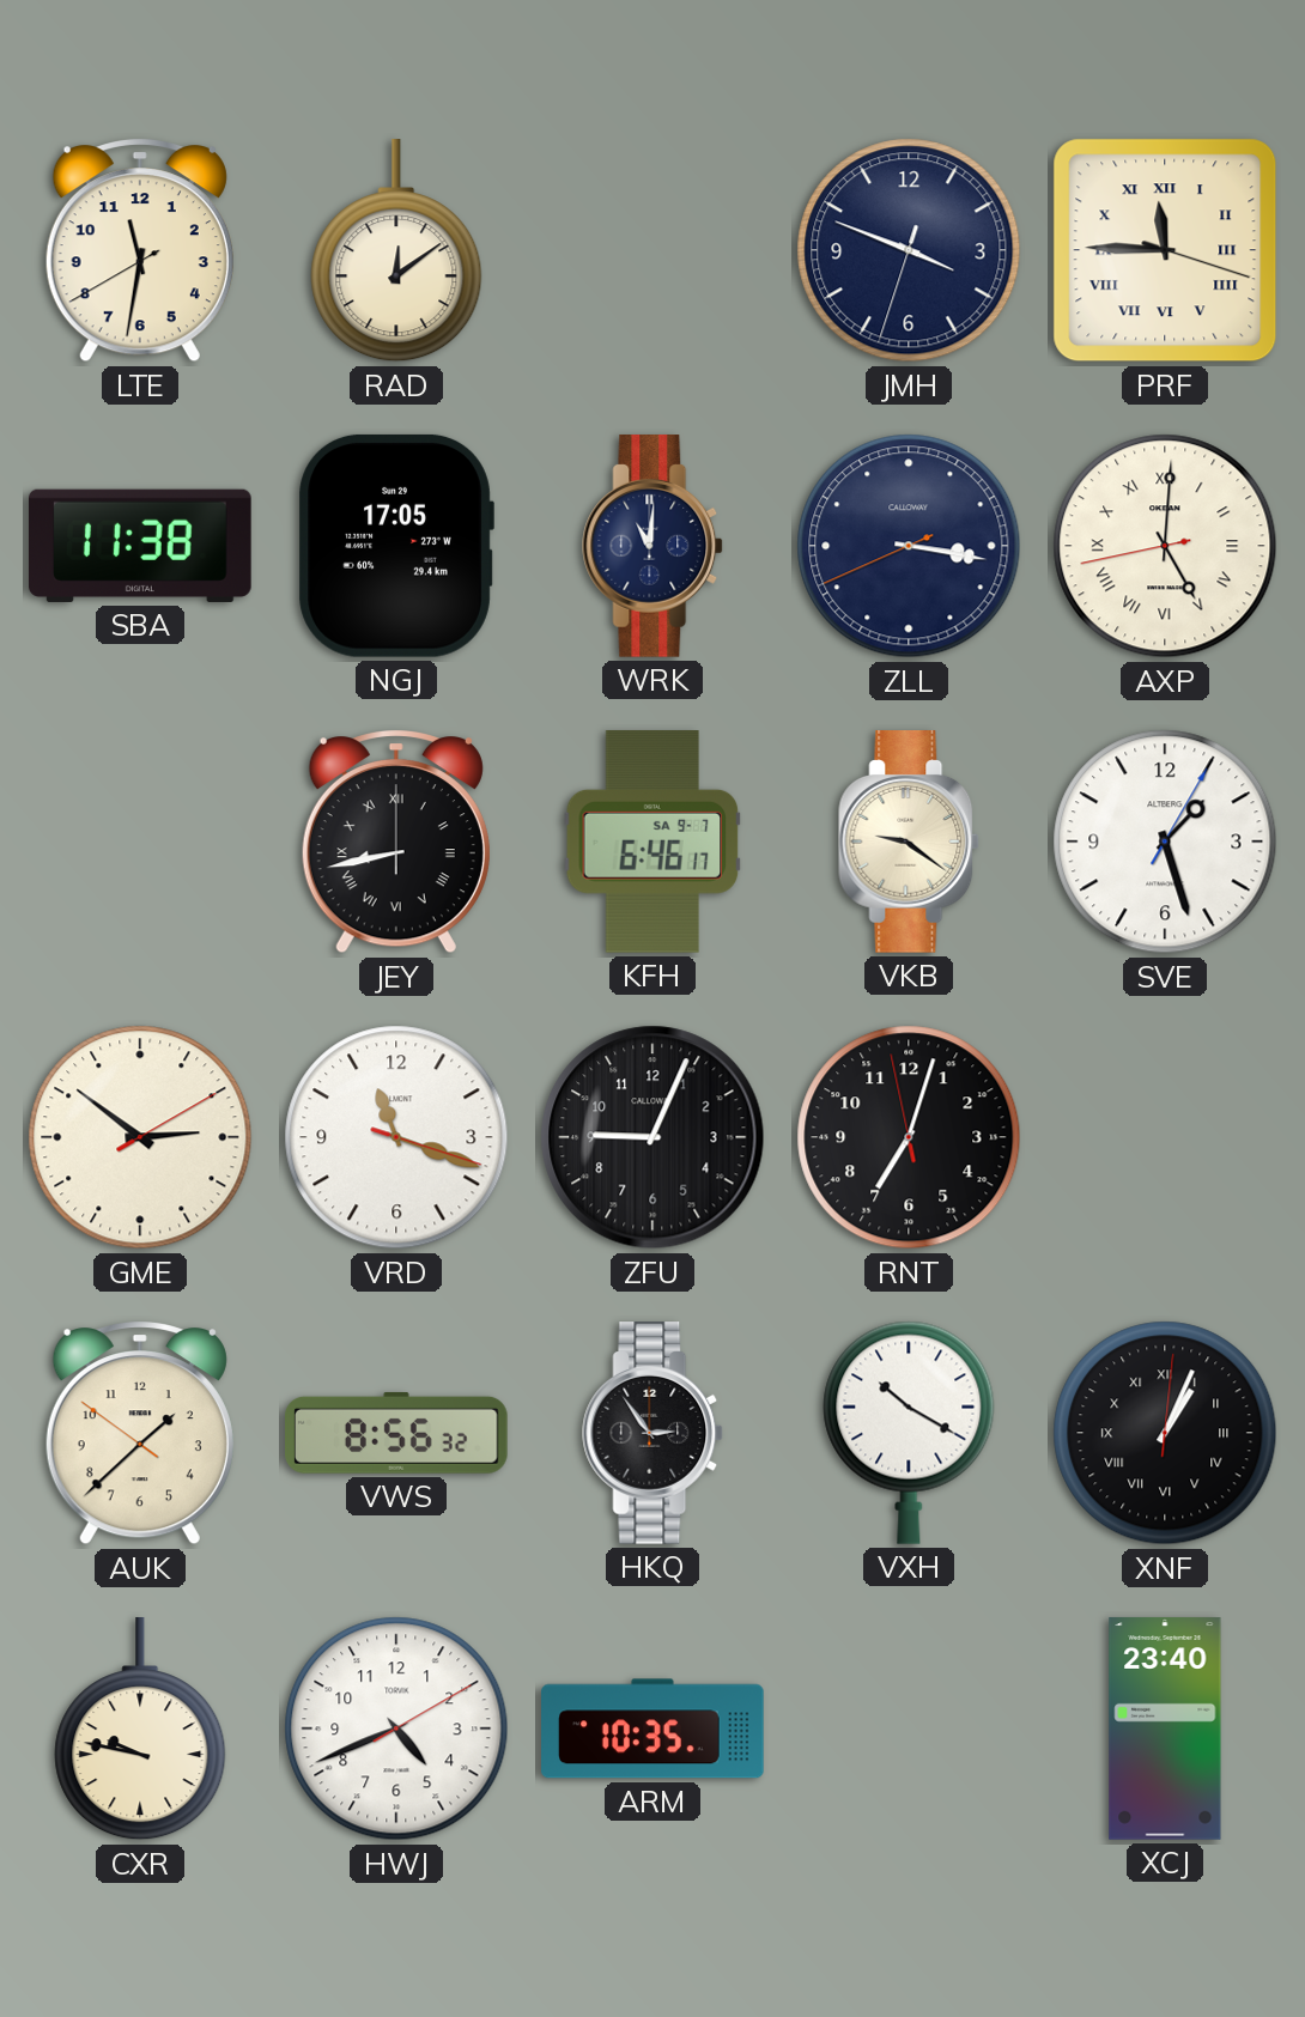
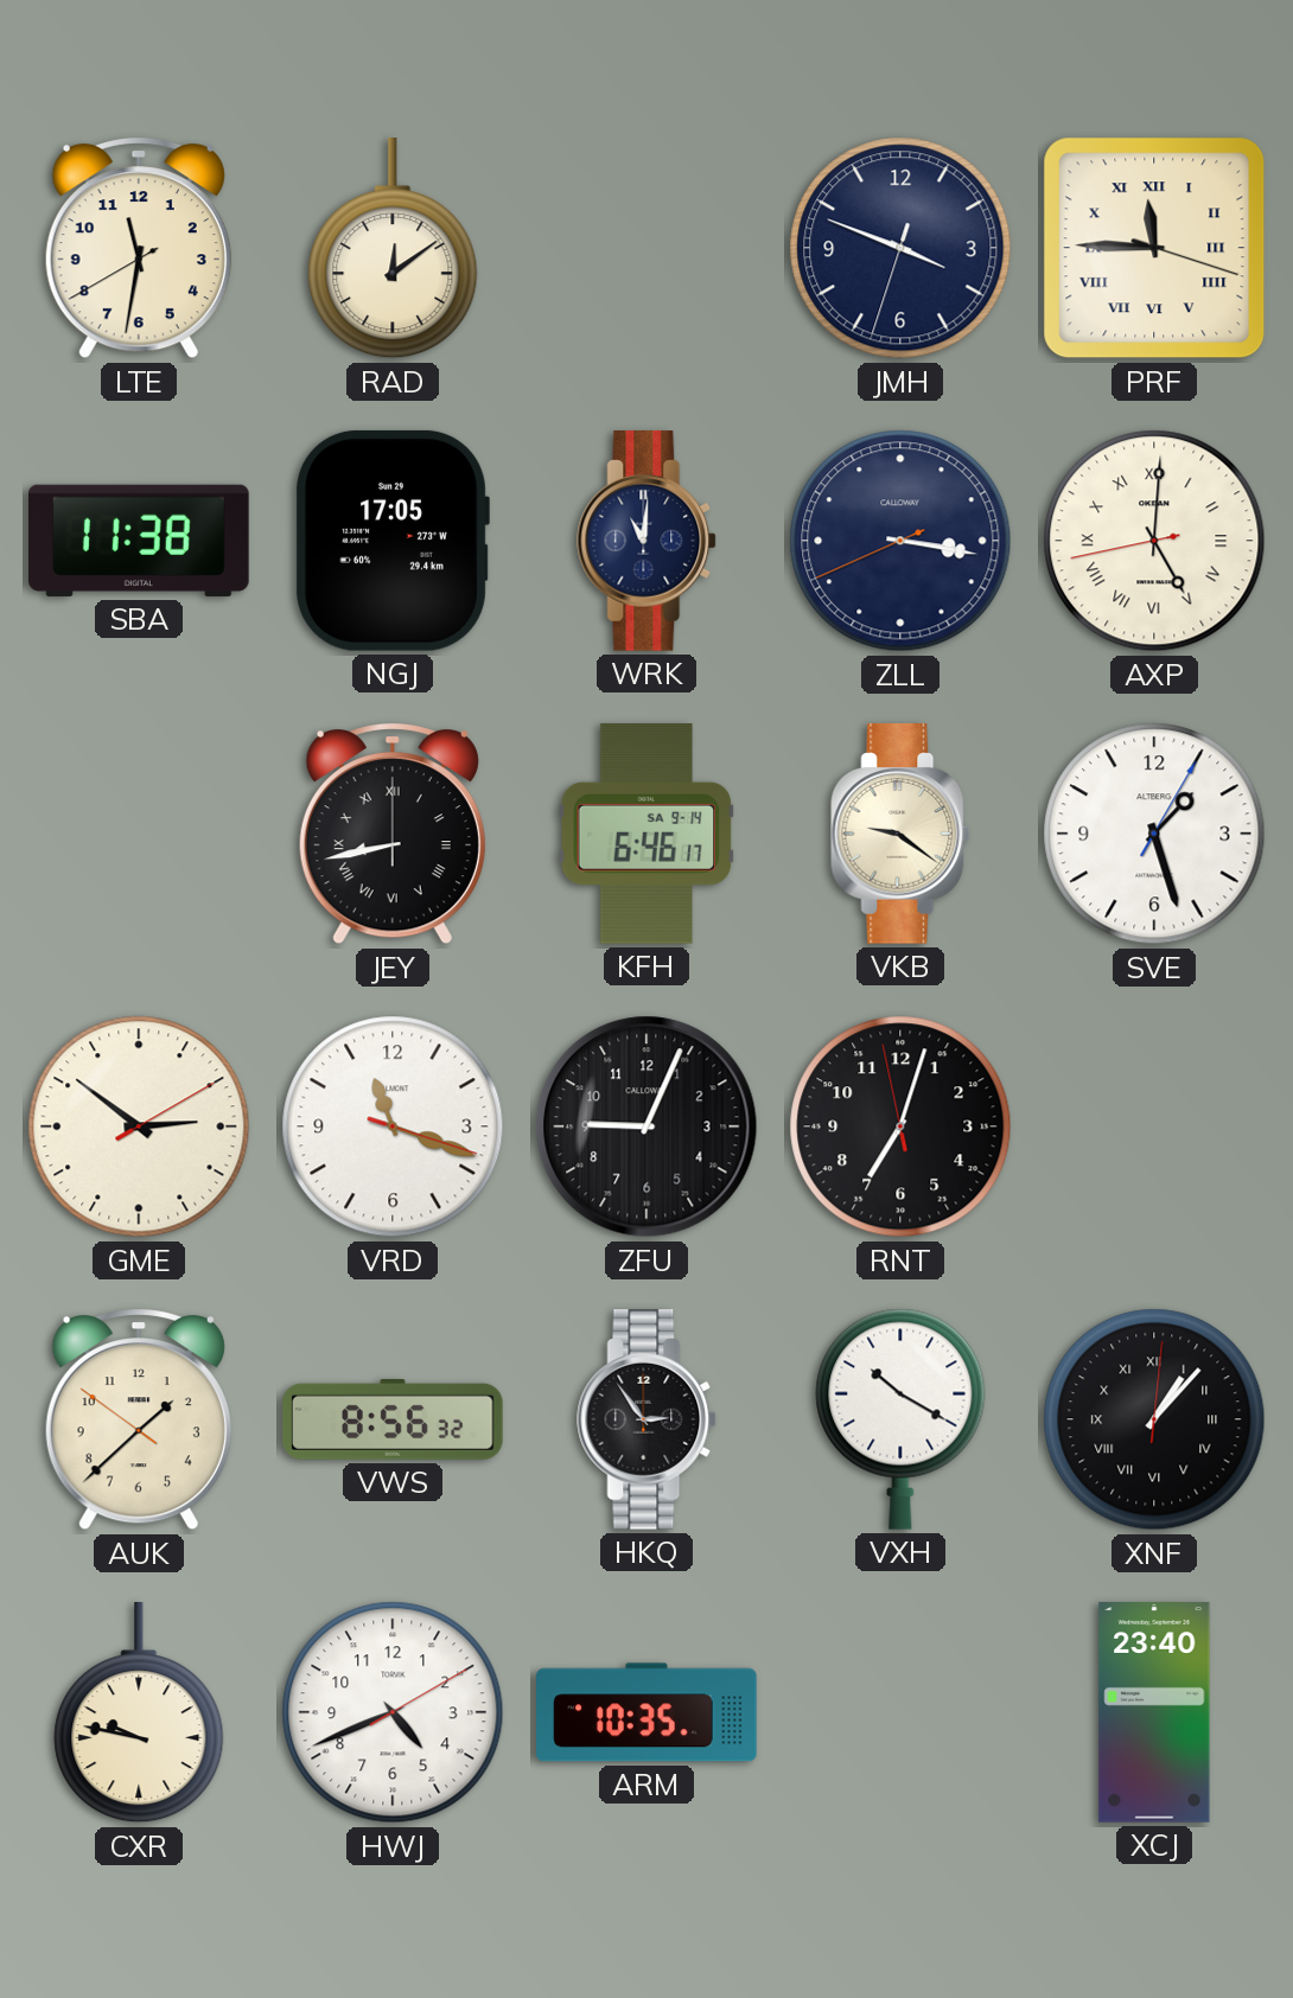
KFH date: SA 9-7 -> SA 9-14 (646, 835)
XNF: 1:04 -> 1:07 (1154, 1419)
